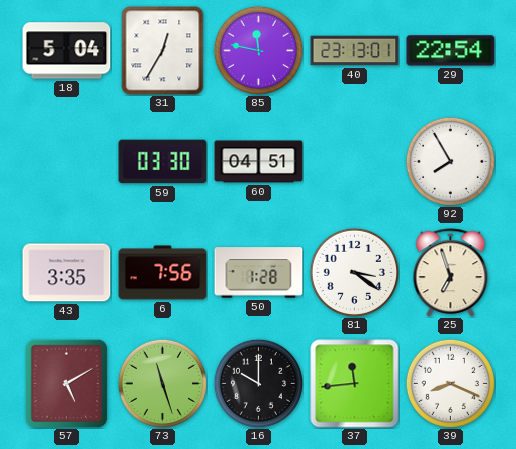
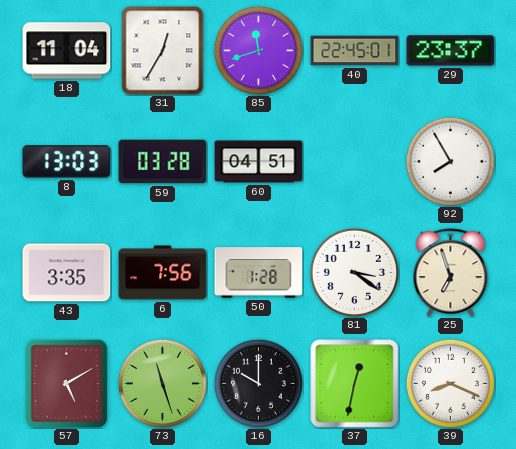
18: 5:04 -> 11:04 (67, 51)
85: 11:47 -> 11:42 (258, 50)
40: 23:13 -> 22:45 (355, 51)
29: 22:54 -> 23:37 (451, 51)
8: none -> 13:03 (67, 162)
59: 03:30 -> 03:28 (163, 162)
37: 11:44 -> 12:32 (355, 384)
